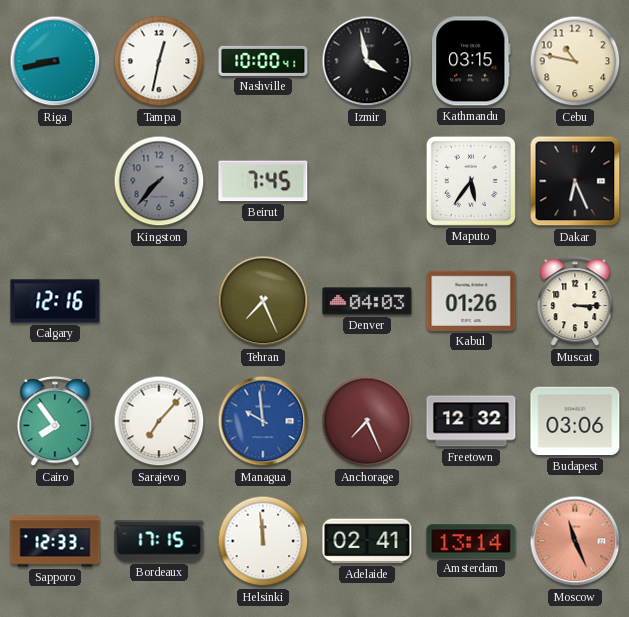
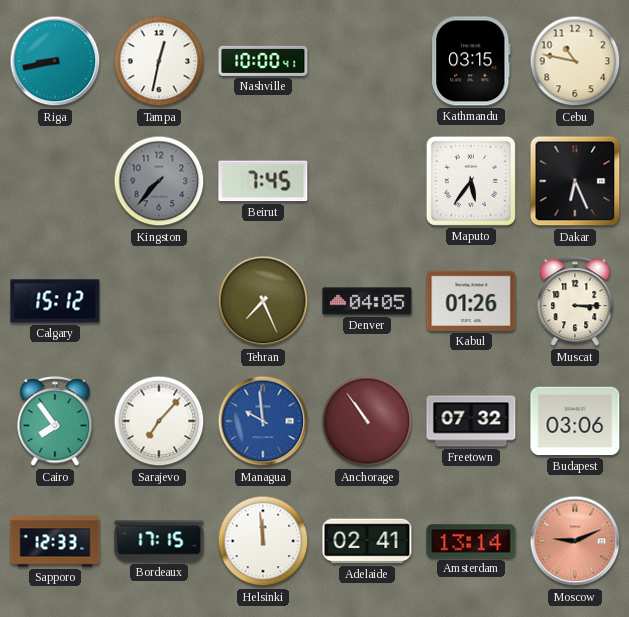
Izmir: 3:58 -> none (367, 61)
Calgary: 12:16 -> 15:12 (55, 301)
Denver: 04:03 -> 04:05 (367, 301)
Anchorage: 7:26 -> 10:54 (367, 421)
Freetown: 12:32 -> 07:32 (471, 421)
Moscow: 11:26 -> 9:11 (575, 541)
